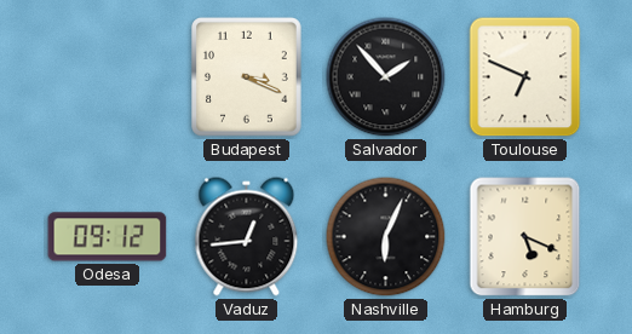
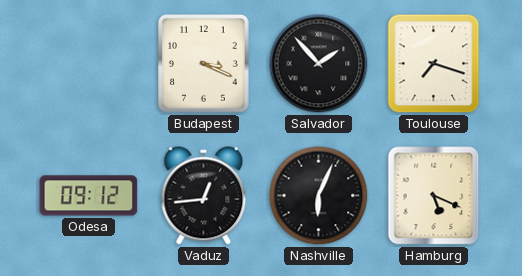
Toulouse: 6:49 -> 7:18 (434, 64)
